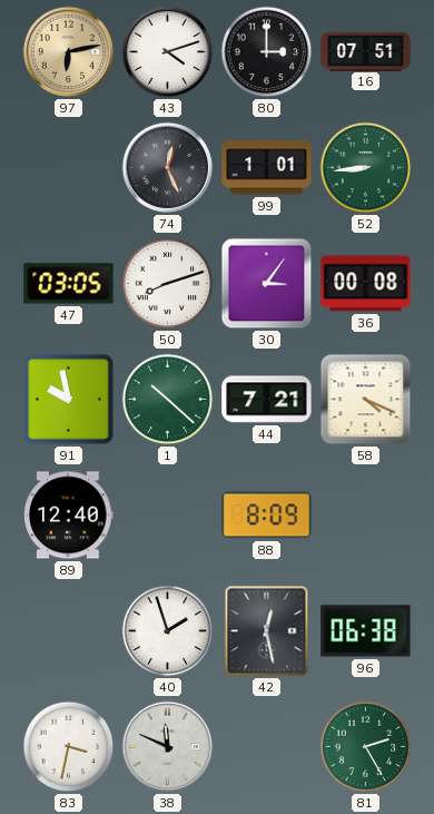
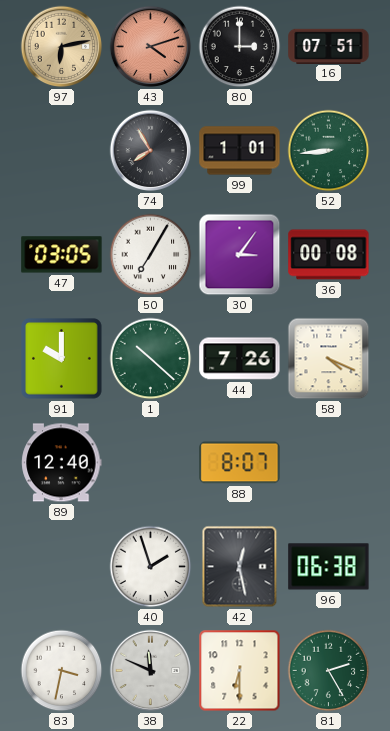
43 dial: white -> salmon (151, 47)
74: 12:26 -> 7:55 (151, 151)
50: 8:12 -> 7:05 (151, 255)
91: 9:58 -> 10:00 (62, 359)
44: 7:21 -> 7:26 (240, 359)
88: 8:09 -> 8:07 (240, 463)
22: none -> 6:30 (240, 671)
